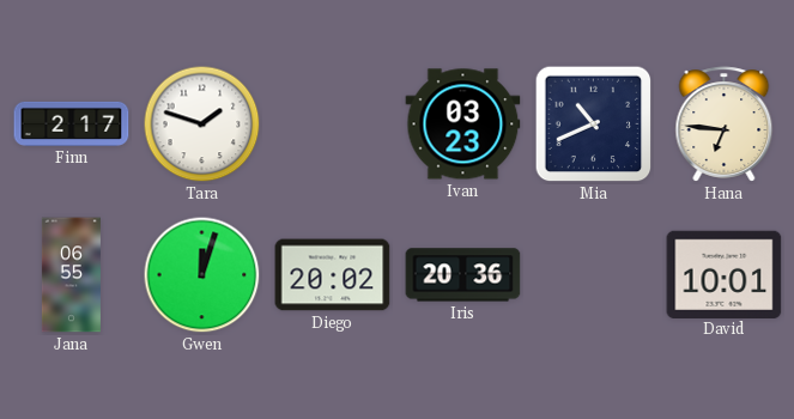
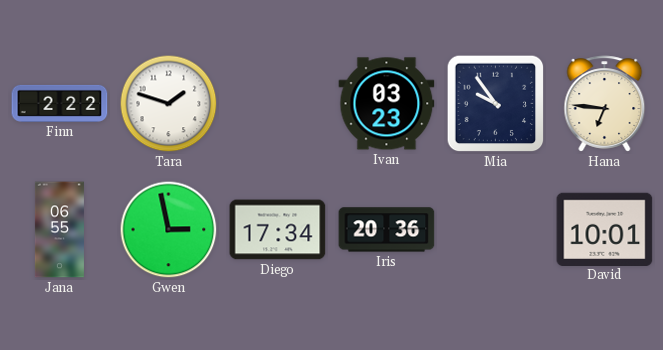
Finn: 2:17 -> 2:22 (60, 103)
Mia: 10:41 -> 9:54 (496, 104)
Gwen: 12:03 -> 2:58 (169, 230)
Diego: 20:02 -> 17:34 (278, 230)
